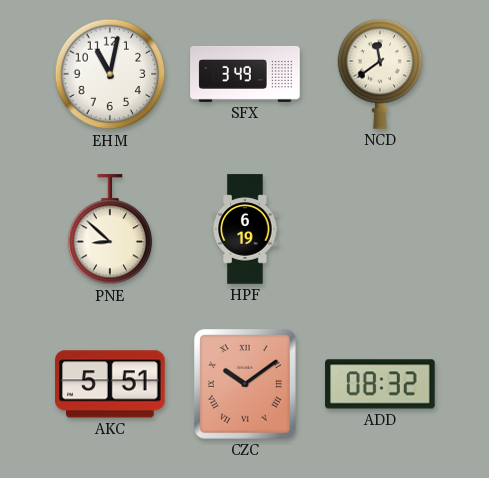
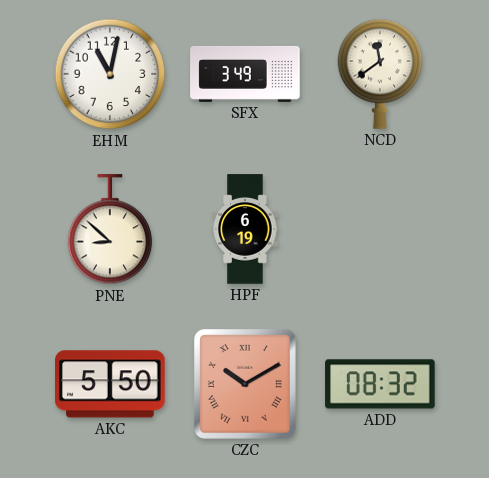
AKC: 5:51 -> 5:50 (110, 384)
CZC: 10:09 -> 10:10 (246, 384)
